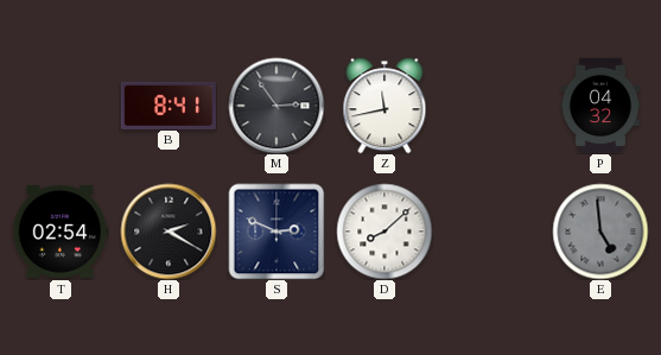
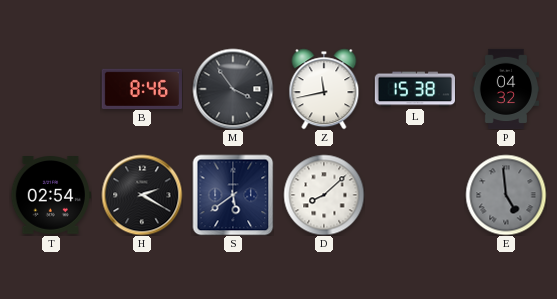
B: 8:41 -> 8:46 (142, 88)
M: 2:54 -> 3:54 (233, 89)
L: none -> 15:38 (414, 89)
S: 2:49 -> 5:39 (233, 195)
